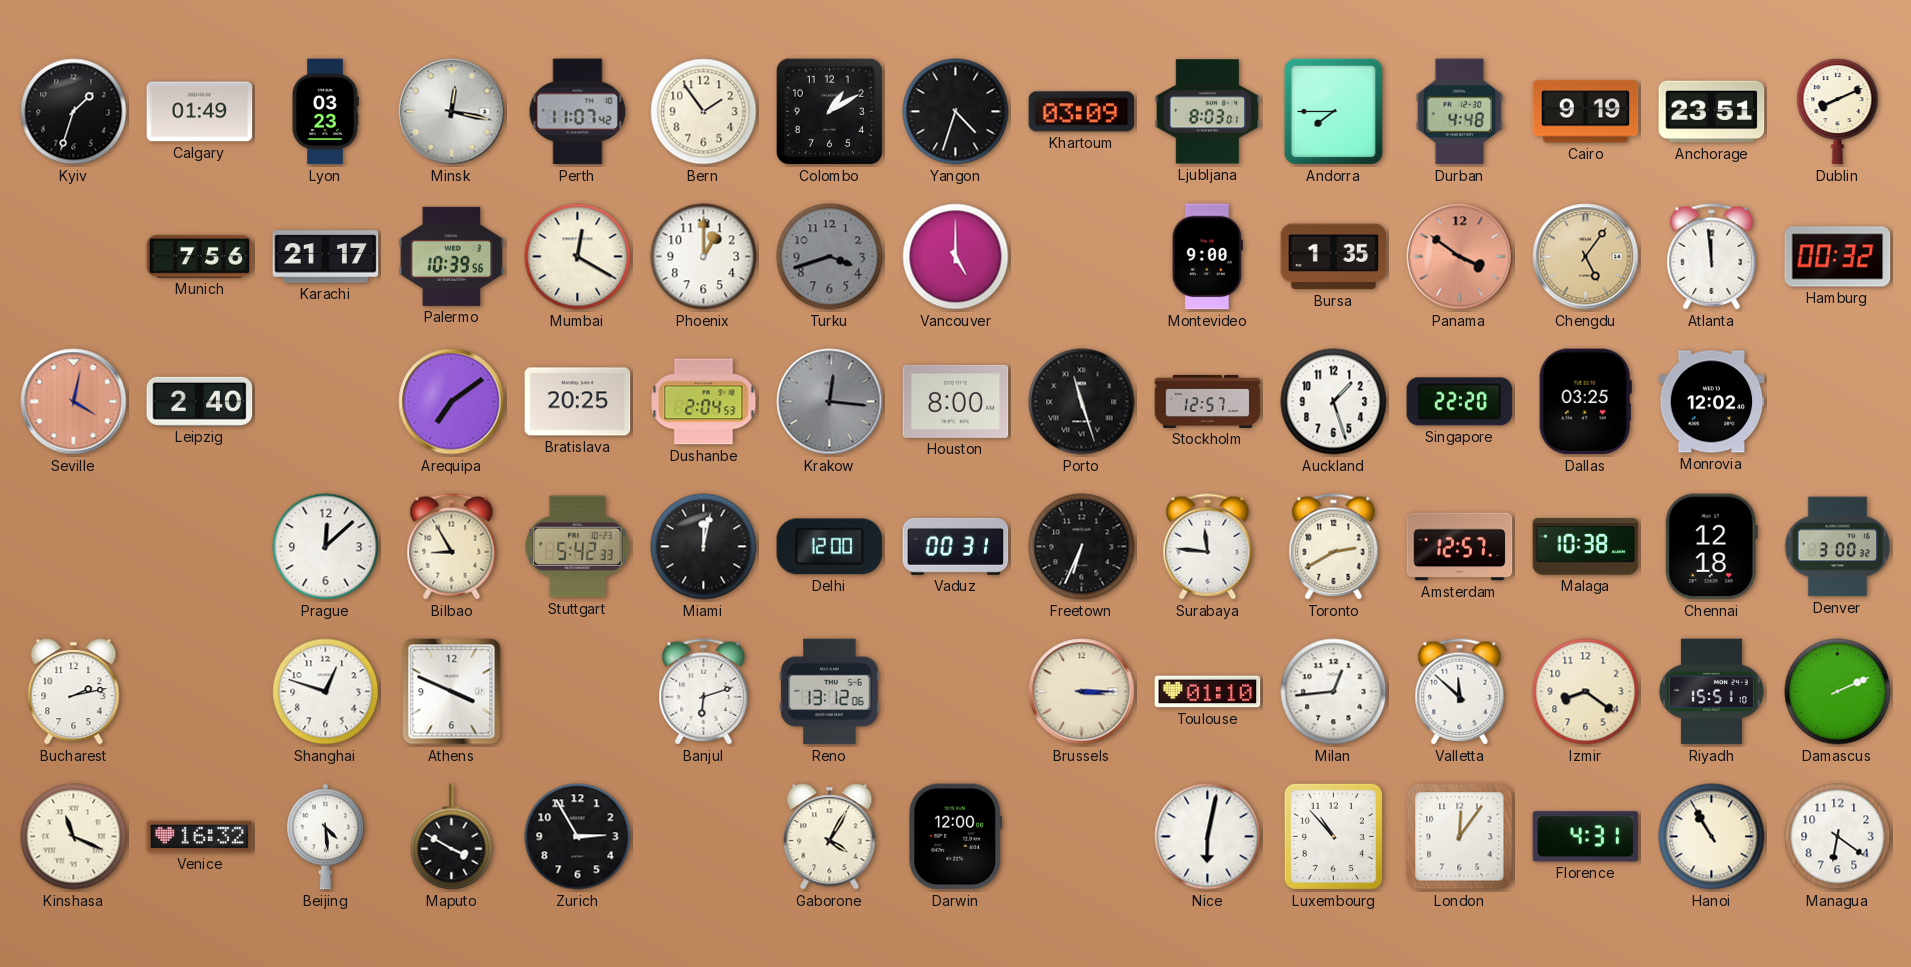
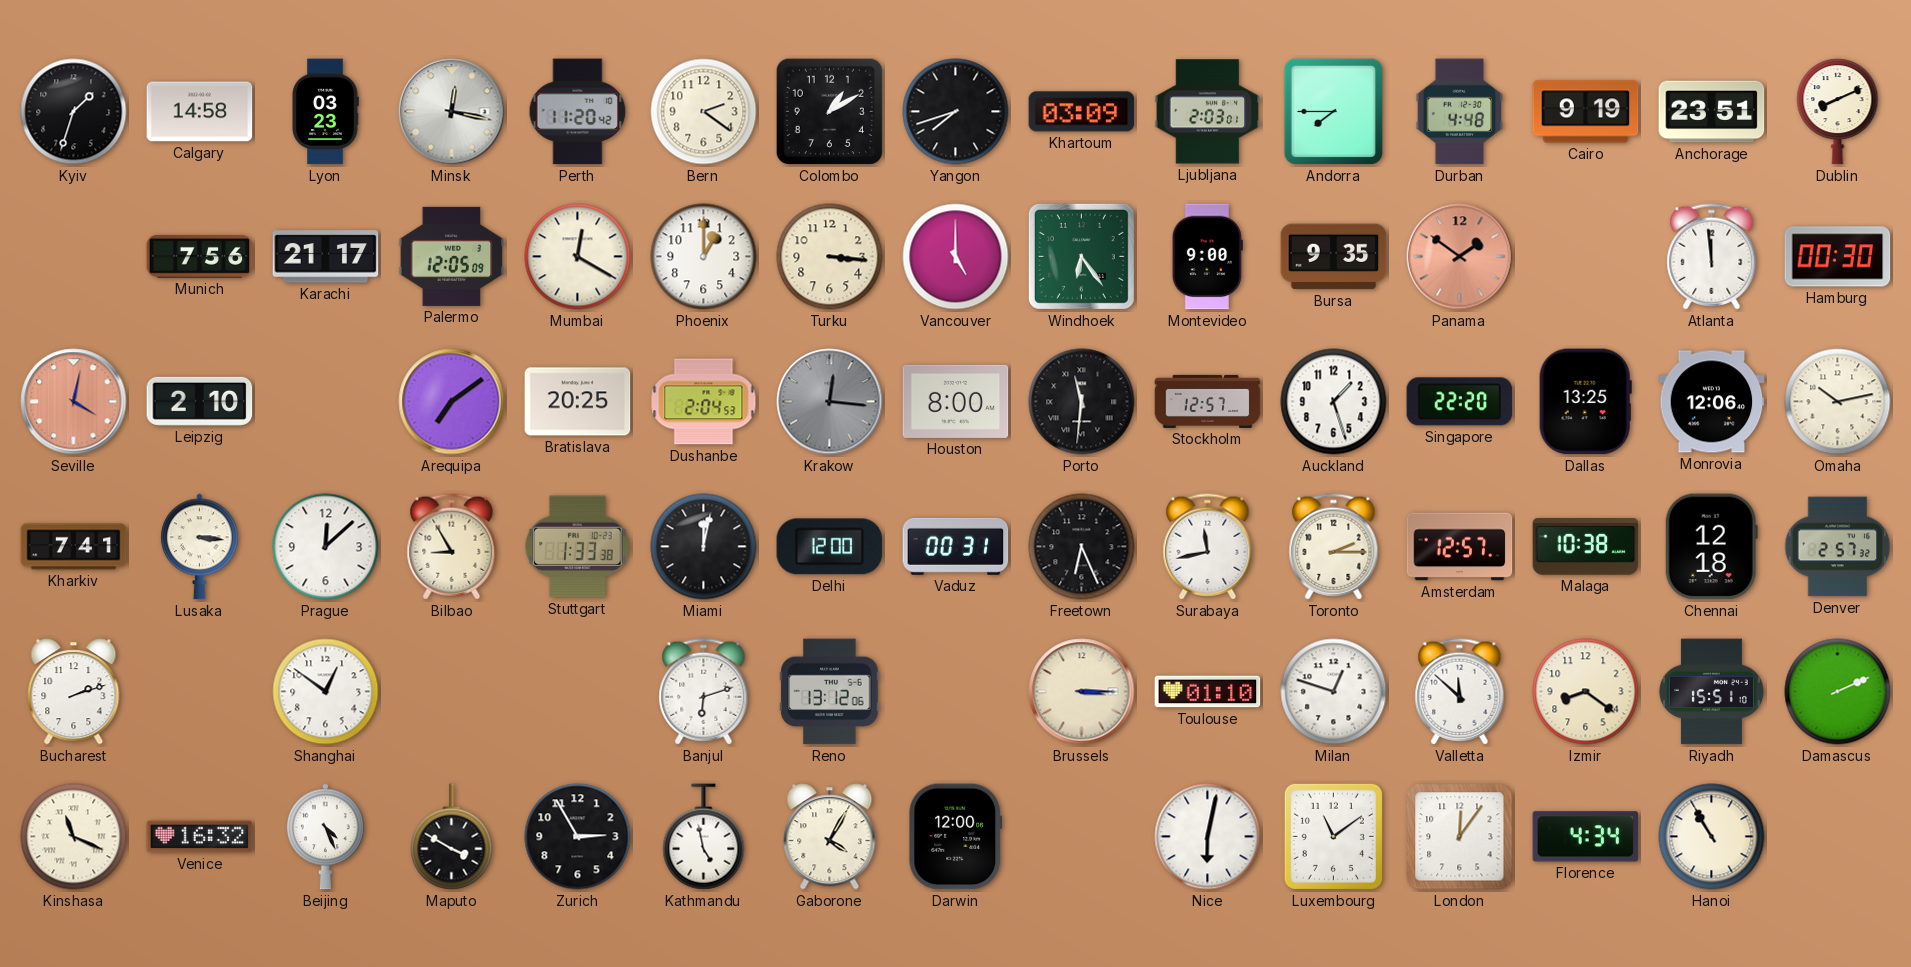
Calgary: 01:49 -> 14:58 (200, 112)
Perth: 11:07 -> 11:20 (578, 112)
Bern: 1:54 -> 2:21 (704, 112)
Yangon: 4:33 -> 7:42 (956, 112)
Ljubljana: 8:03 -> 2:03 (1208, 112)
Palermo: 10:39 -> 12:05 (452, 256)
Turku: 3:42 -> 3:16 (830, 257)
Turku dial: grey -> cream (830, 257)
Windhoek: none -> 6:24 (1081, 256)
Bursa: 1:35 -> 9:35 (1334, 257)
Panama: 3:51 -> 1:51 (1460, 257)
Chengdu: 5:06 -> none (1586, 257)
Hamburg: 00:32 -> 00:30 (1838, 257)
Leipzig: 2:40 -> 2:10 (200, 401)
Porto: 11:27 -> 11:31 (1082, 402)
Dallas: 03:25 -> 13:25 (1585, 402)
Monrovia: 12:02 -> 12:06 (1712, 402)
Omaha: none -> 10:13 (1838, 402)
Kharkiv: none -> 7:41 (74, 547)
Lusaka: none -> 3:16 (200, 547)
Stuttgart: 5:42 -> 1:33 (578, 547)
Freetown: 6:34 -> 6:26 (1082, 547)
Surabaya: 11:46 -> 11:43 (1208, 547)
Toronto: 2:40 -> 2:15 (1334, 547)
Denver: 3:00 -> 2:57 (1838, 547)
Bucharest: 2:13 -> 2:12 (74, 692)
Shanghai: 12:48 -> 12:51 (326, 692)
Athens: 3:49 -> none (452, 692)
Milan: 12:44 -> 12:48 (1334, 692)
Beijing: 4:29 -> 4:26 (326, 837)
Kathmandu: none -> 4:58 (704, 837)
Luxembourg: 10:53 -> 11:09 (1333, 836)
Florence: 4:31 -> 4:34 (1586, 837)
Managua: 6:21 -> none (1838, 837)
